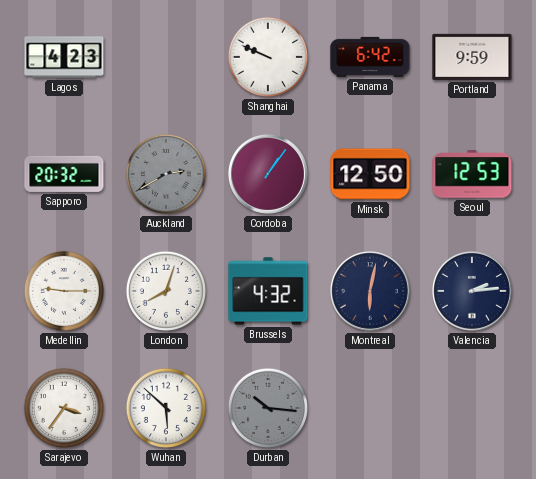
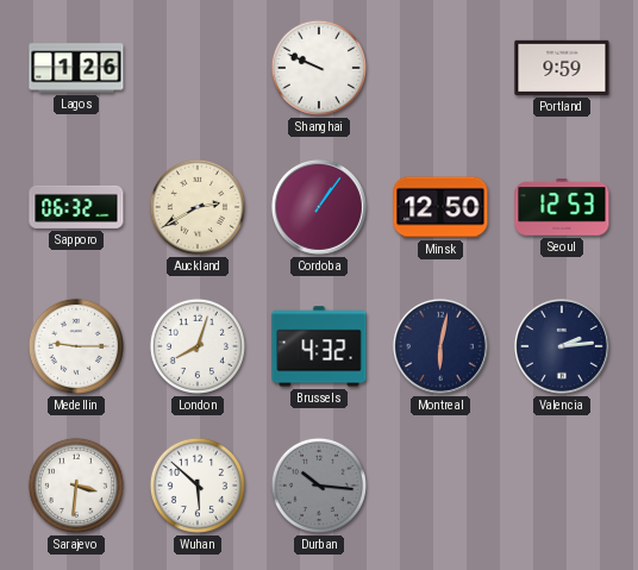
Lagos: 4:23 -> 1:26 (76, 68)
Panama: 6:42 -> none (370, 57)
Sapporo: 20:32 -> 06:32 (76, 207)
Auckland dial: grey -> cream (198, 207)
Sarajevo: 3:36 -> 3:31 (76, 486)
